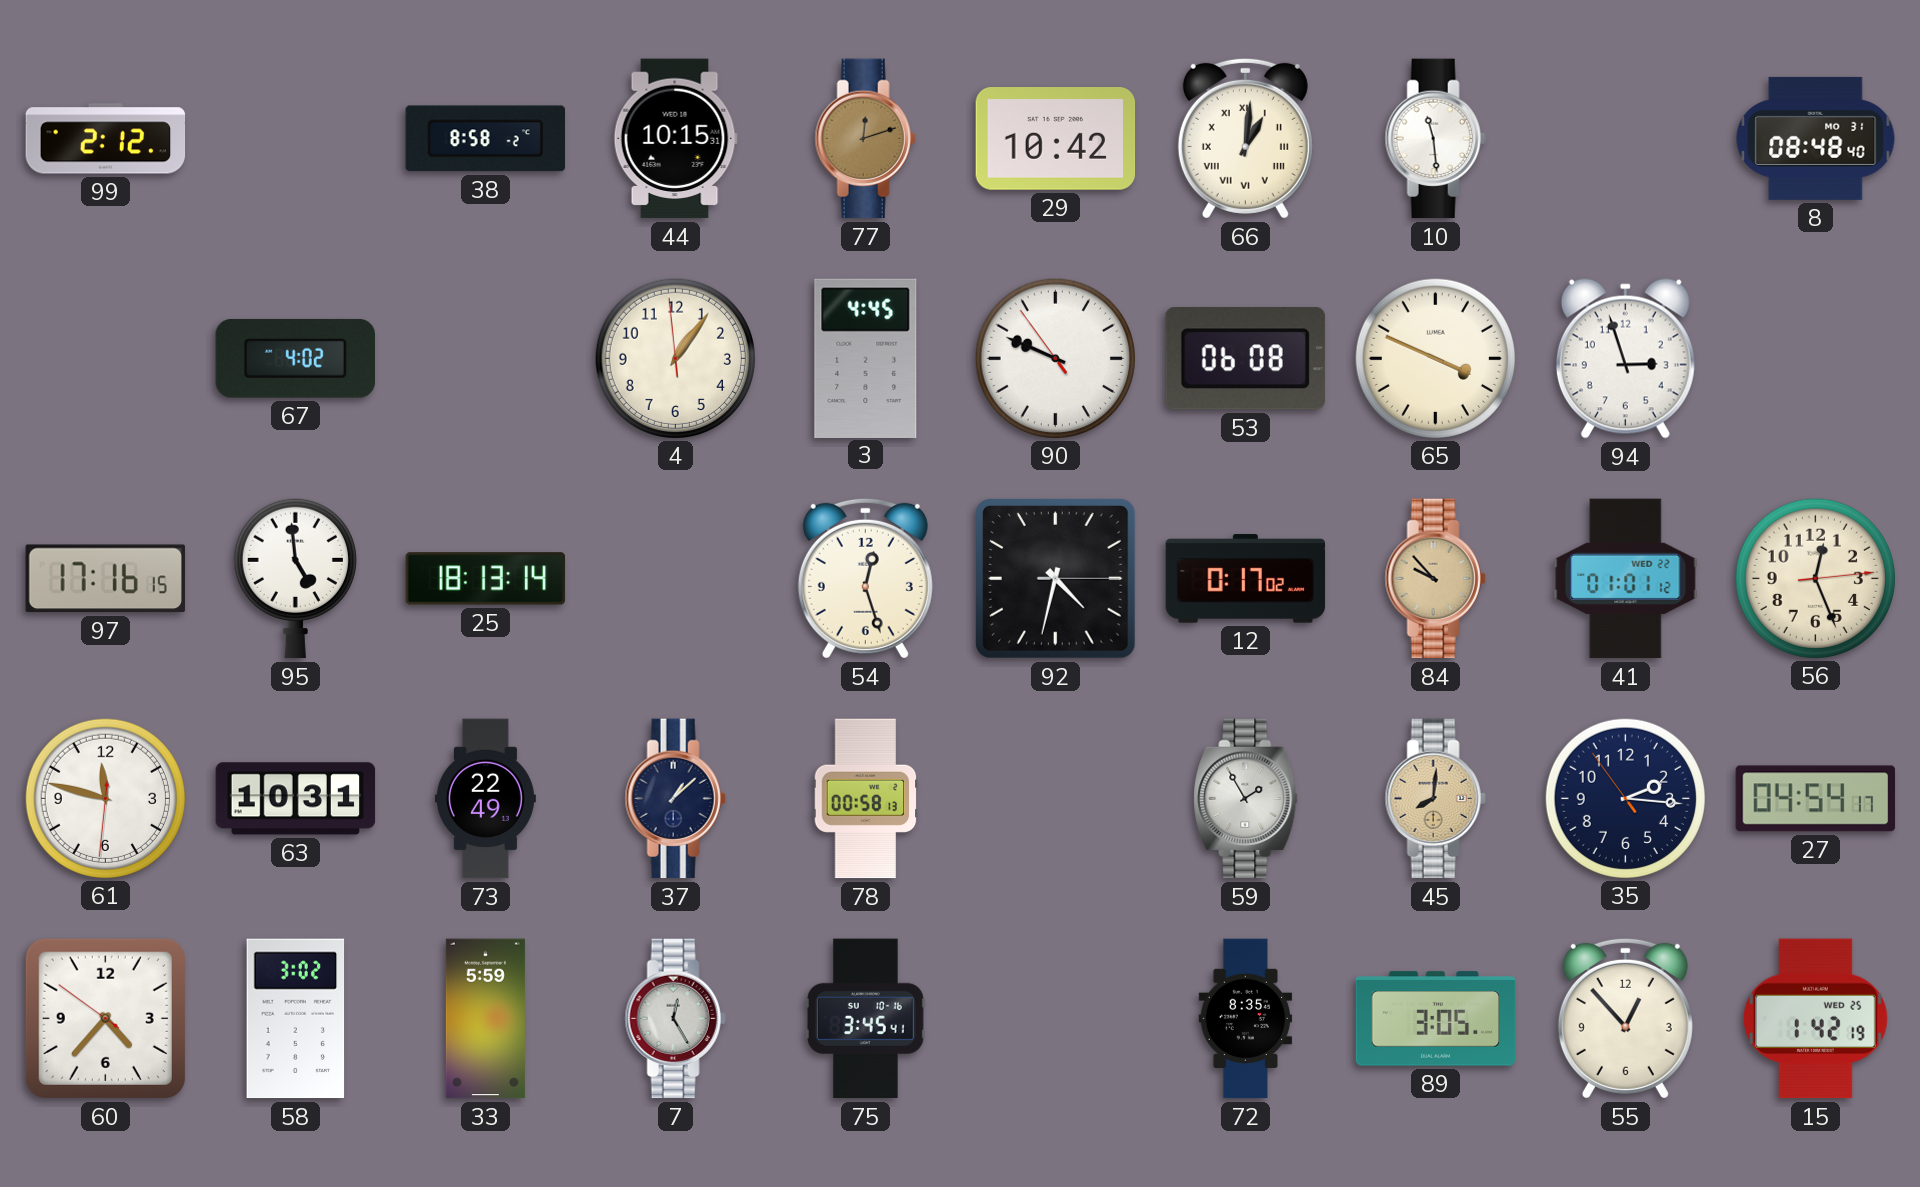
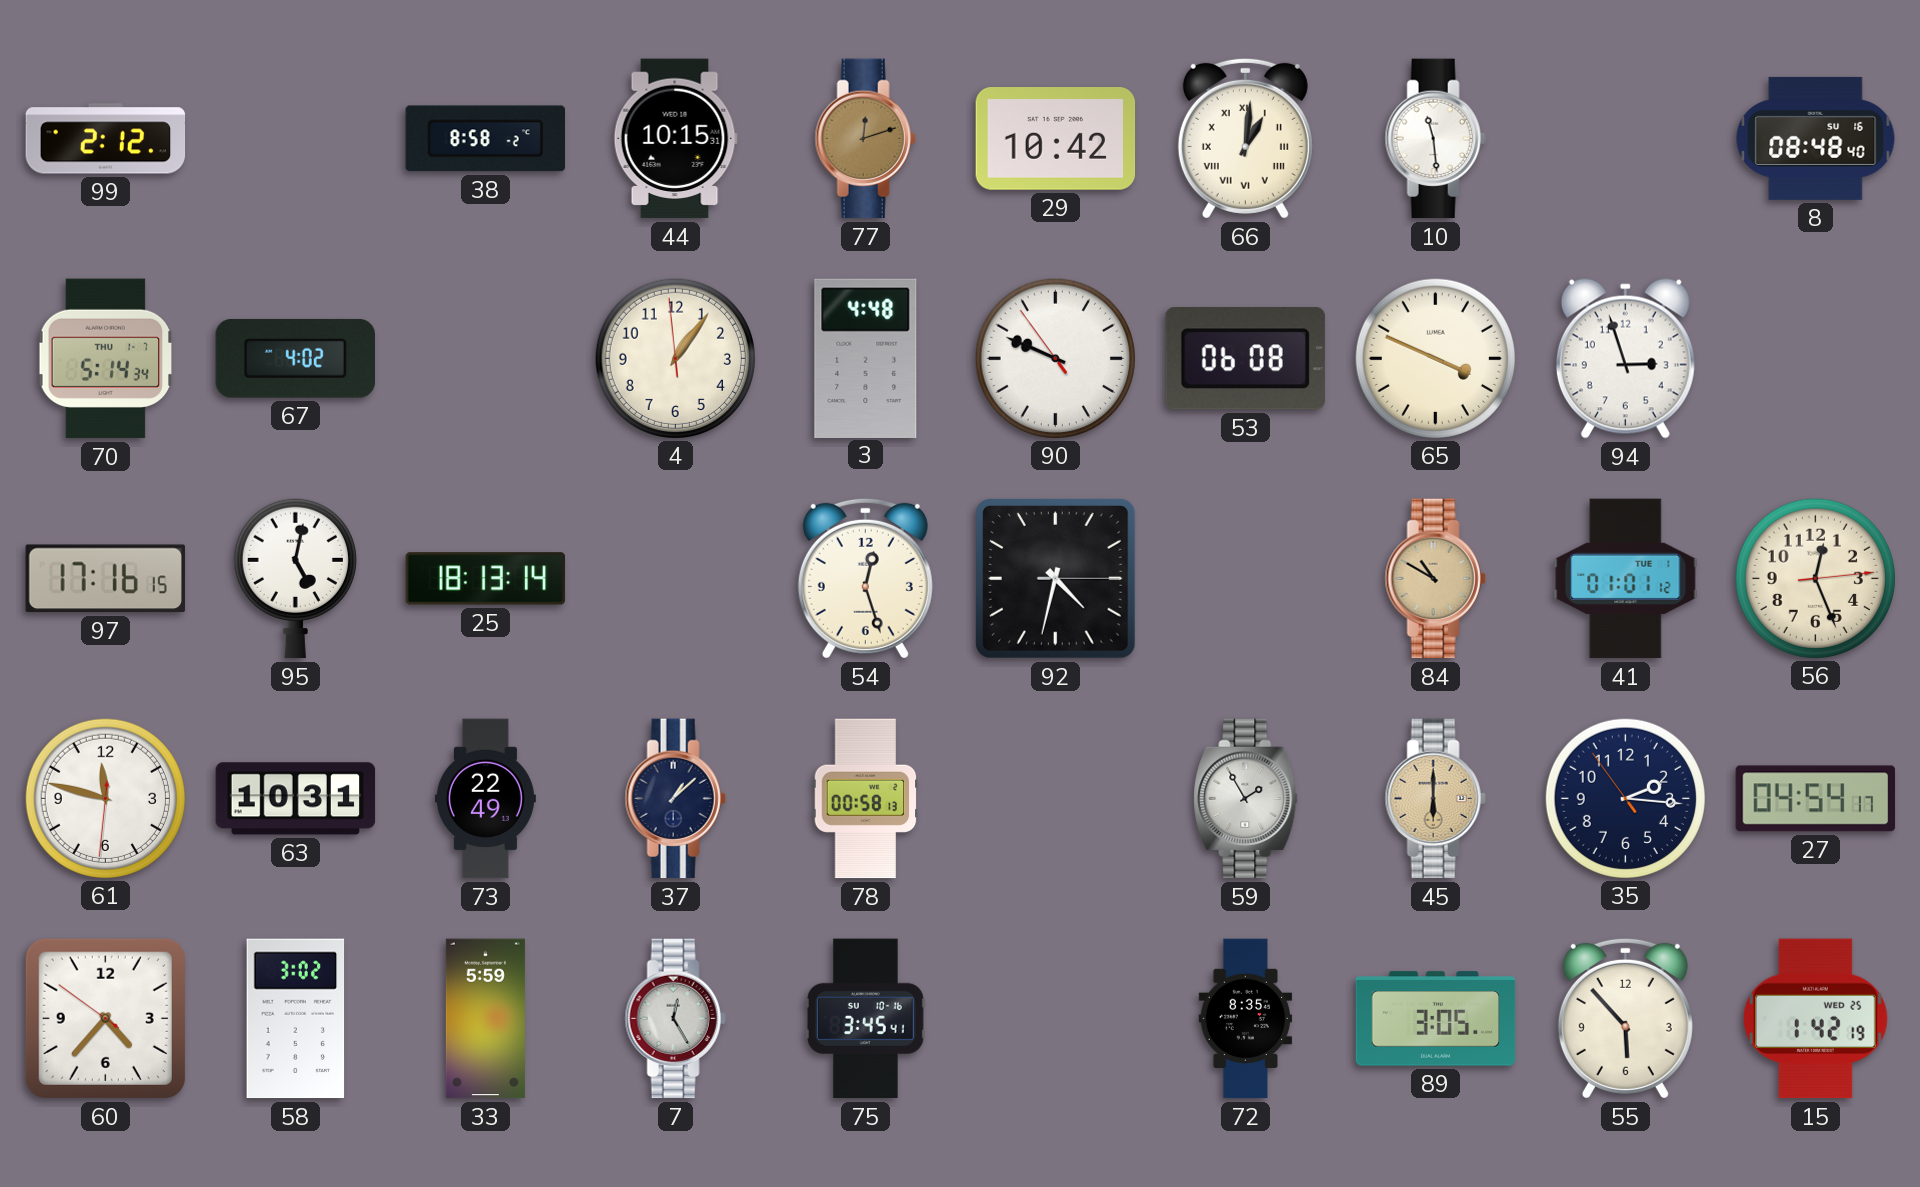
8 date: MO 31 -> SU 16 (1816, 138)
70: none -> 5:14 (106, 359)
3: 4:45 -> 4:48 (866, 358)
95: 4:59 -> 5:02 (295, 578)
12: 0:17 -> none (1246, 579)
84: 9:53 -> 10:50 (1435, 579)
41 date: WED 22 -> TUE 1 (1626, 579)
45: 8:01 -> 6:00 (1435, 799)
55: 12:53 -> 5:53 (1625, 1018)
